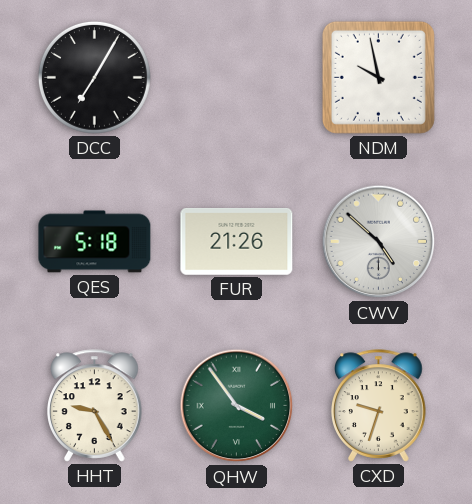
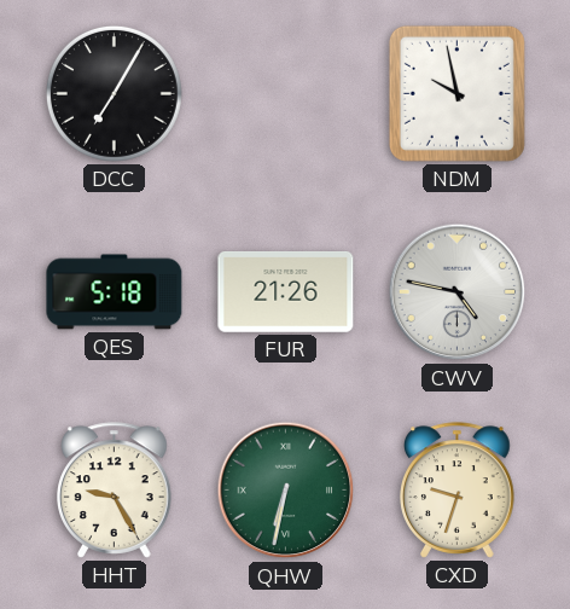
CWV: 4:52 -> 4:47 (458, 292)
QHW: 3:54 -> 6:32 (286, 491)
